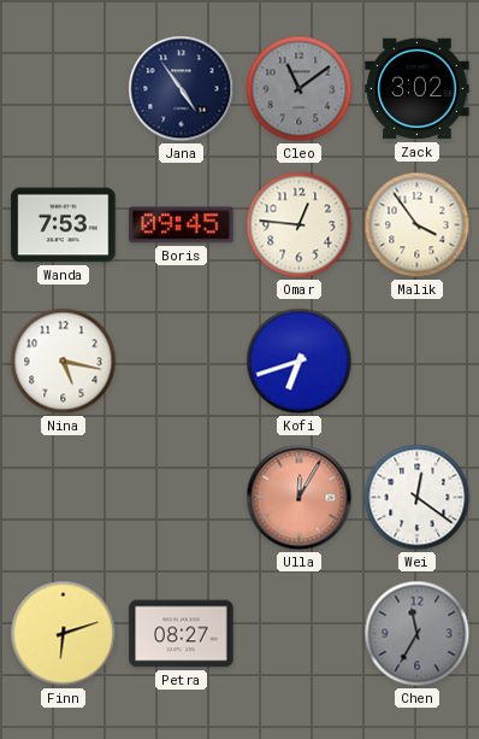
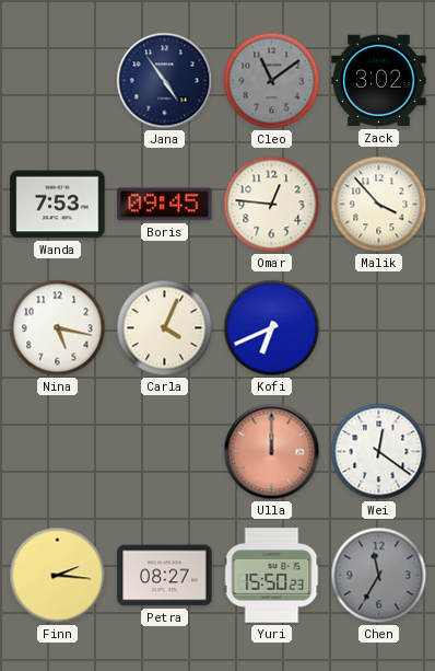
Malik: 3:54 -> 3:53 (379, 205)
Carla: none -> 4:04 (165, 328)
Kofi: 6:42 -> 6:41 (272, 328)
Ulla: 12:05 -> 12:00 (272, 452)
Finn: 6:12 -> 2:16 (58, 576)
Yuri: none -> 15:50 (272, 576)
